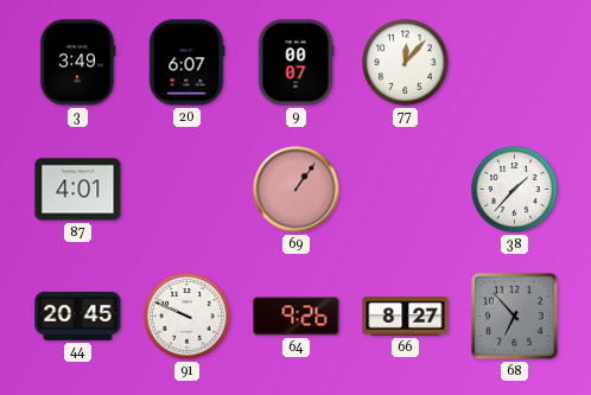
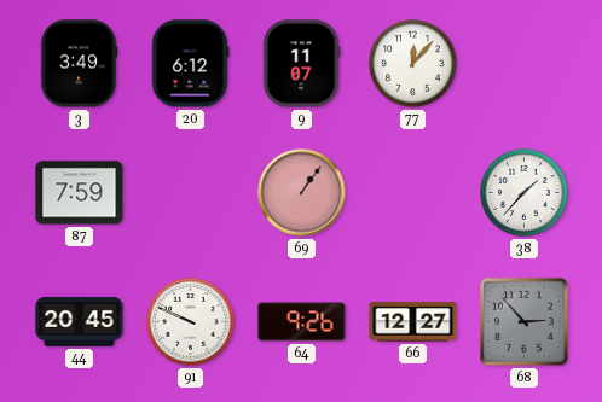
20: 6:07 -> 6:12 (190, 64)
9: 00:07 -> 11:07 (301, 64)
87: 4:01 -> 7:59 (80, 193)
66: 8:27 -> 12:27 (413, 322)
68: 6:53 -> 2:53 (525, 322)
